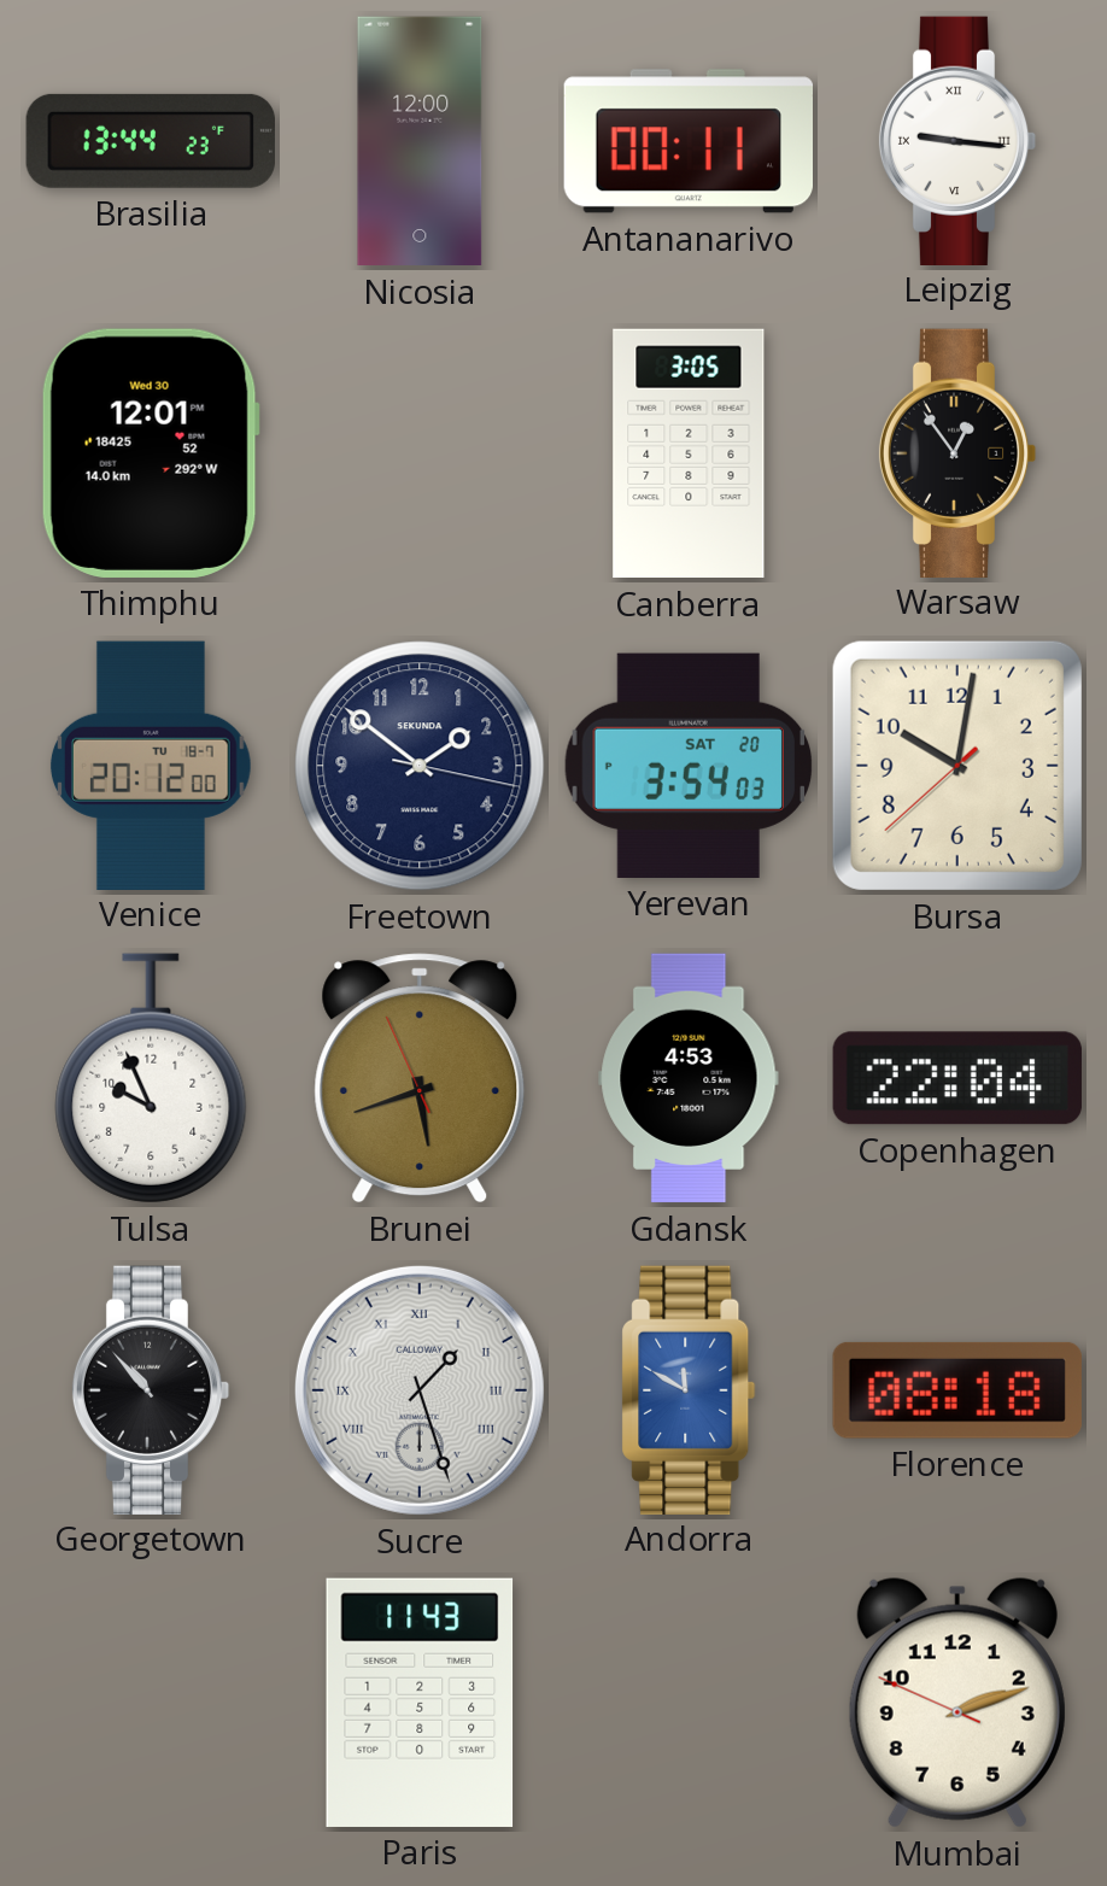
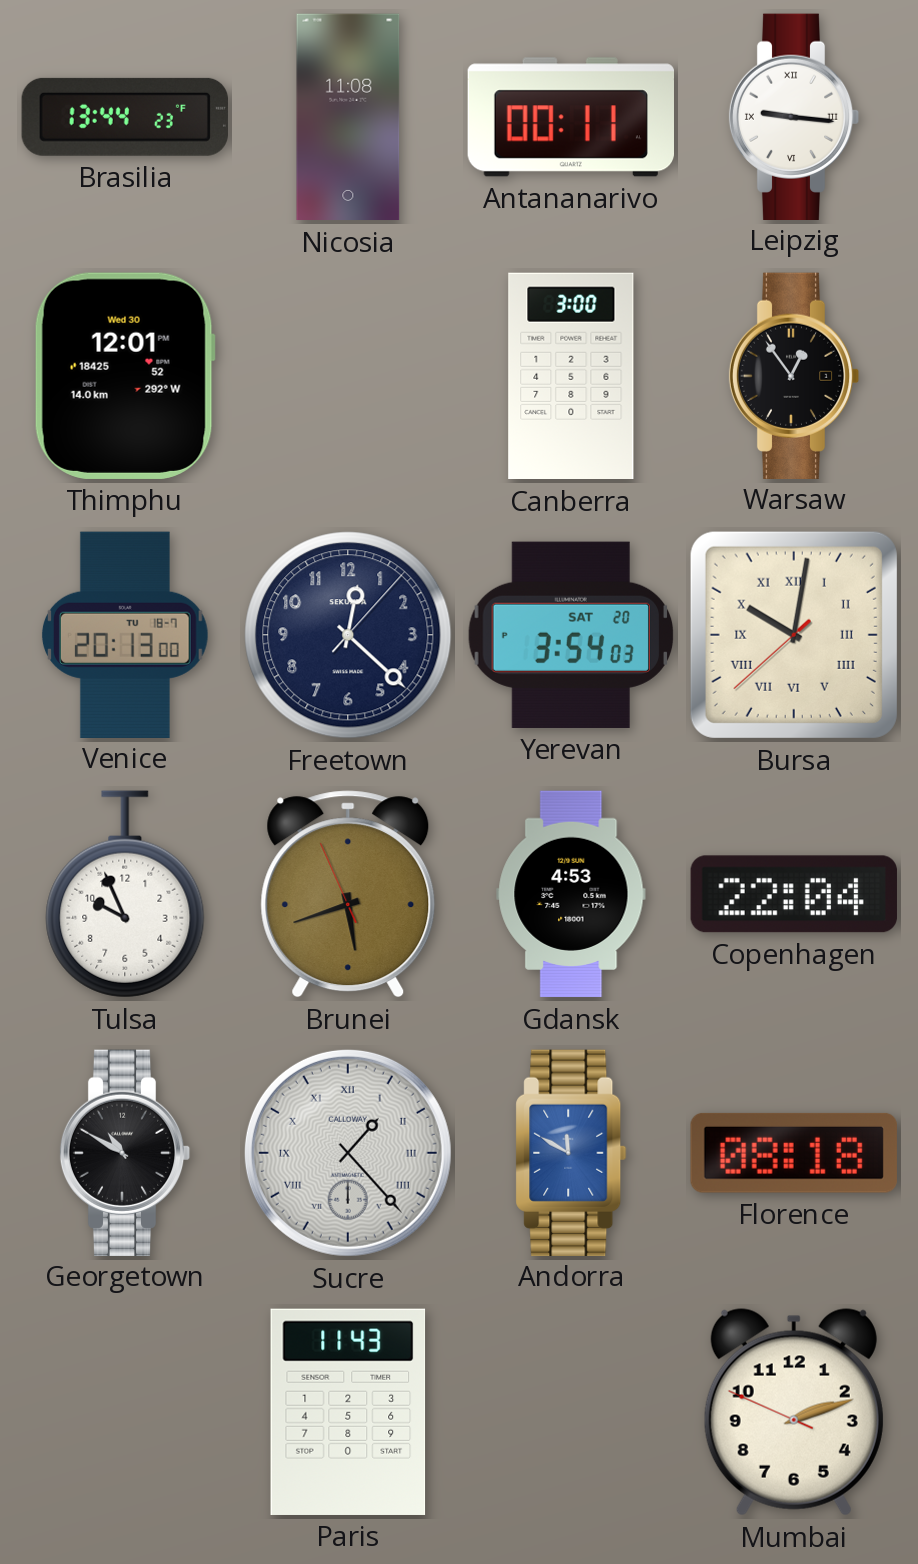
Nicosia: 12:00 -> 11:08 (348, 117)
Canberra: 3:05 -> 3:00 (571, 376)
Venice: 20:12 -> 20:13 (125, 634)
Freetown: 1:51 -> 12:22 (348, 635)
Bursa numerals: Arabic -> Roman (794, 635)
Georgetown: 10:53 -> 10:50 (125, 1152)
Sucre: 1:27 -> 1:23 (348, 1153)
